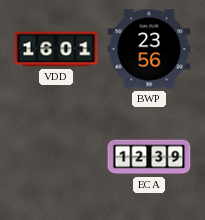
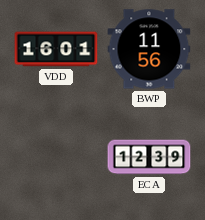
BWP: 23:56 -> 11:56 (149, 49)
